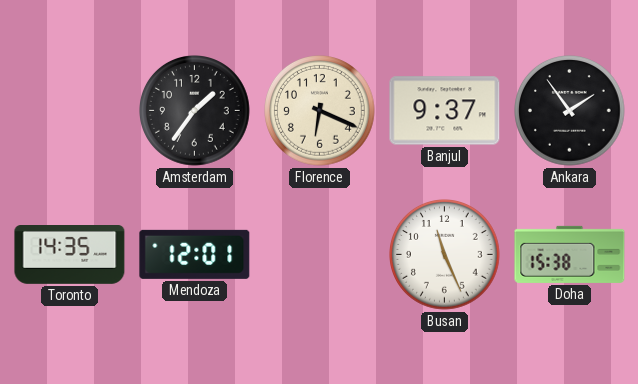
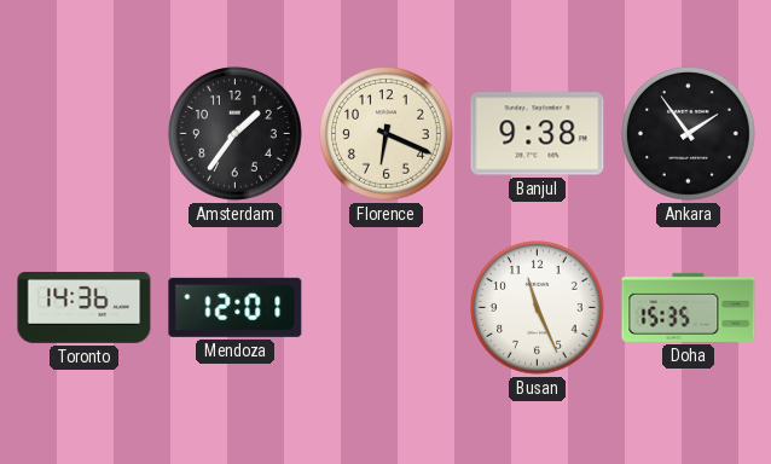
Banjul: 9:37 -> 9:38 (538, 134)
Toronto: 14:35 -> 14:36 (85, 308)
Doha: 15:38 -> 15:35 (689, 307)
